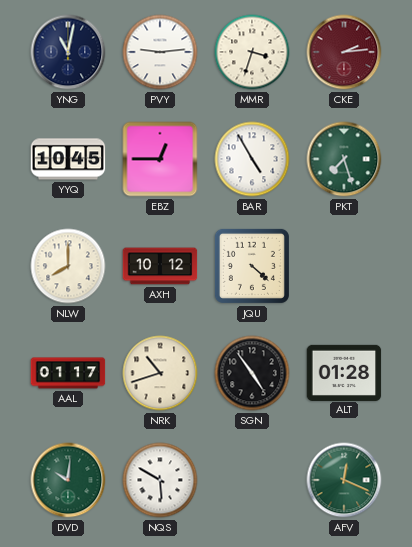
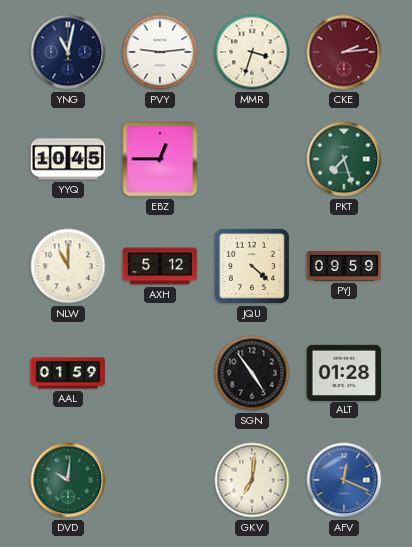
BAR: 4:55 -> none (252, 159)
NLW: 8:00 -> 11:00 (68, 266)
AXH: 10:12 -> 5:12 (160, 266)
PYJ: none -> 09:59 (344, 267)
AAL: 01:17 -> 01:59 (68, 373)
NRK: 10:42 -> none (160, 373)
NQS: 5:50 -> none (160, 480)
GKV: none -> 7:01 (252, 480)
AFV dial: green -> blue (344, 480)
